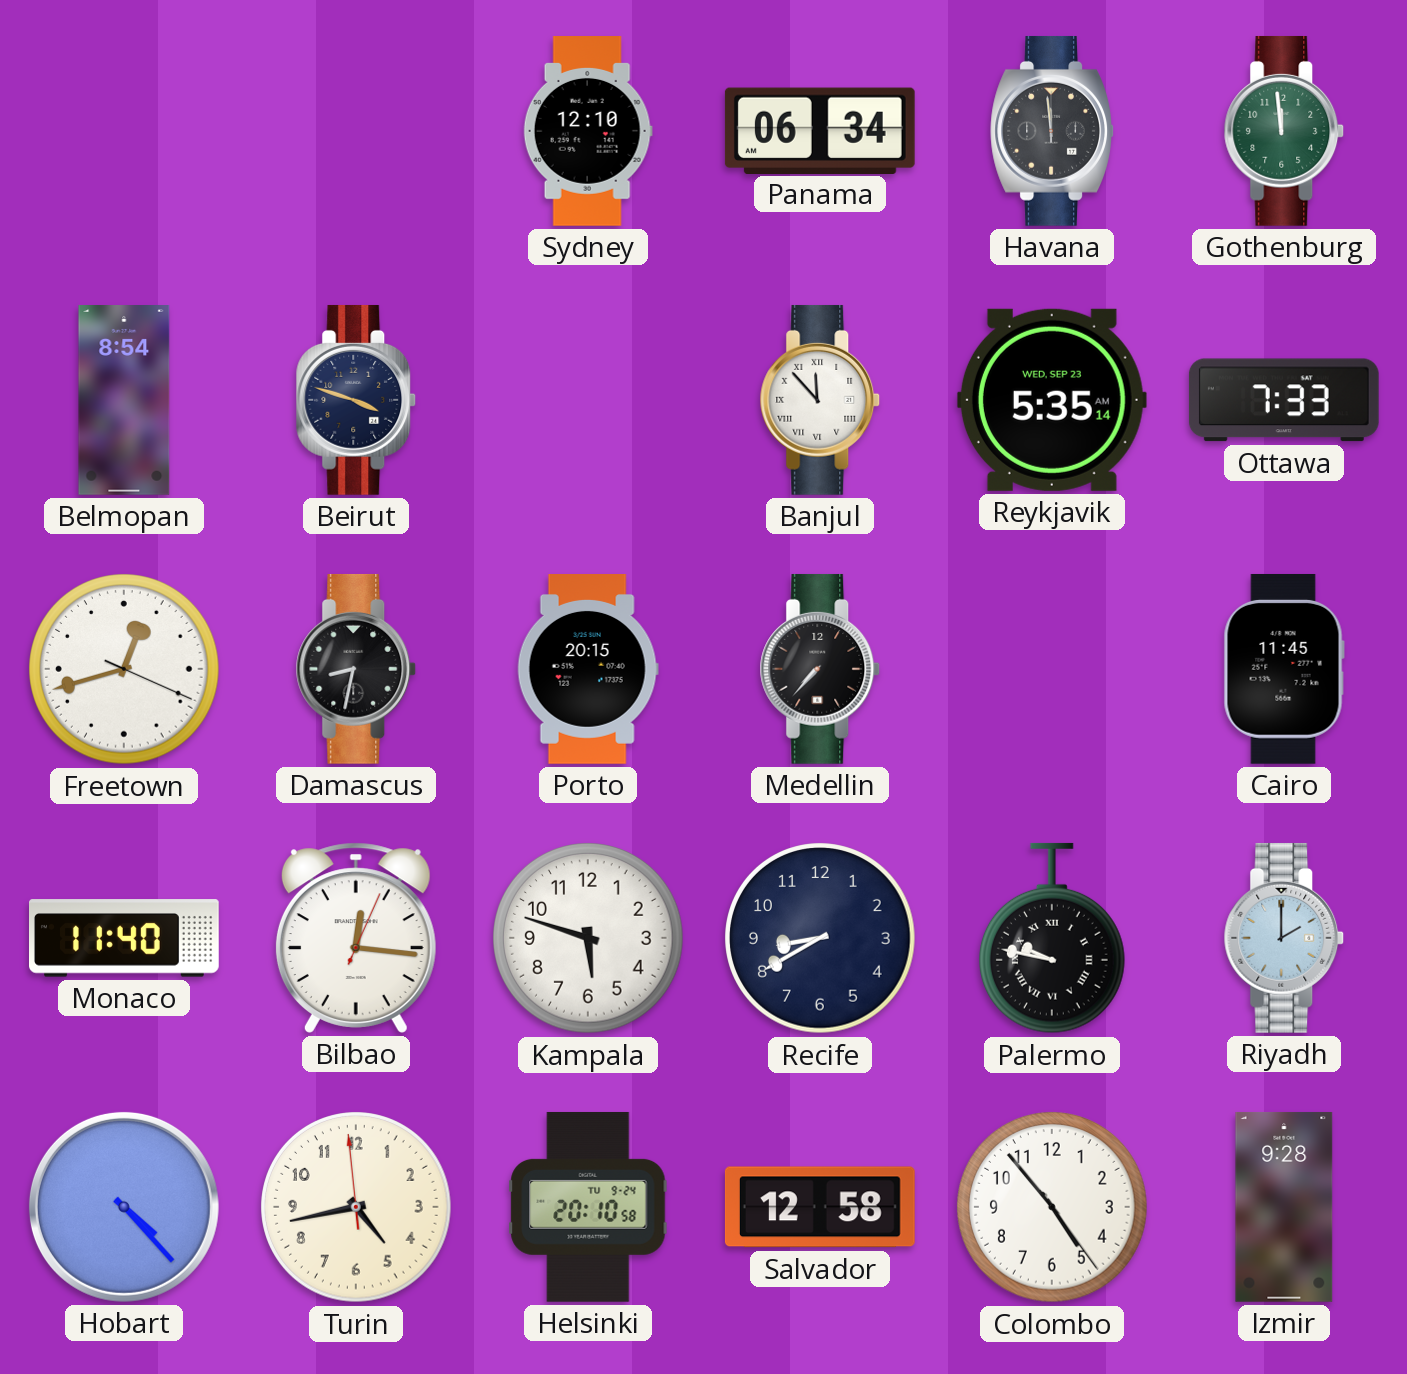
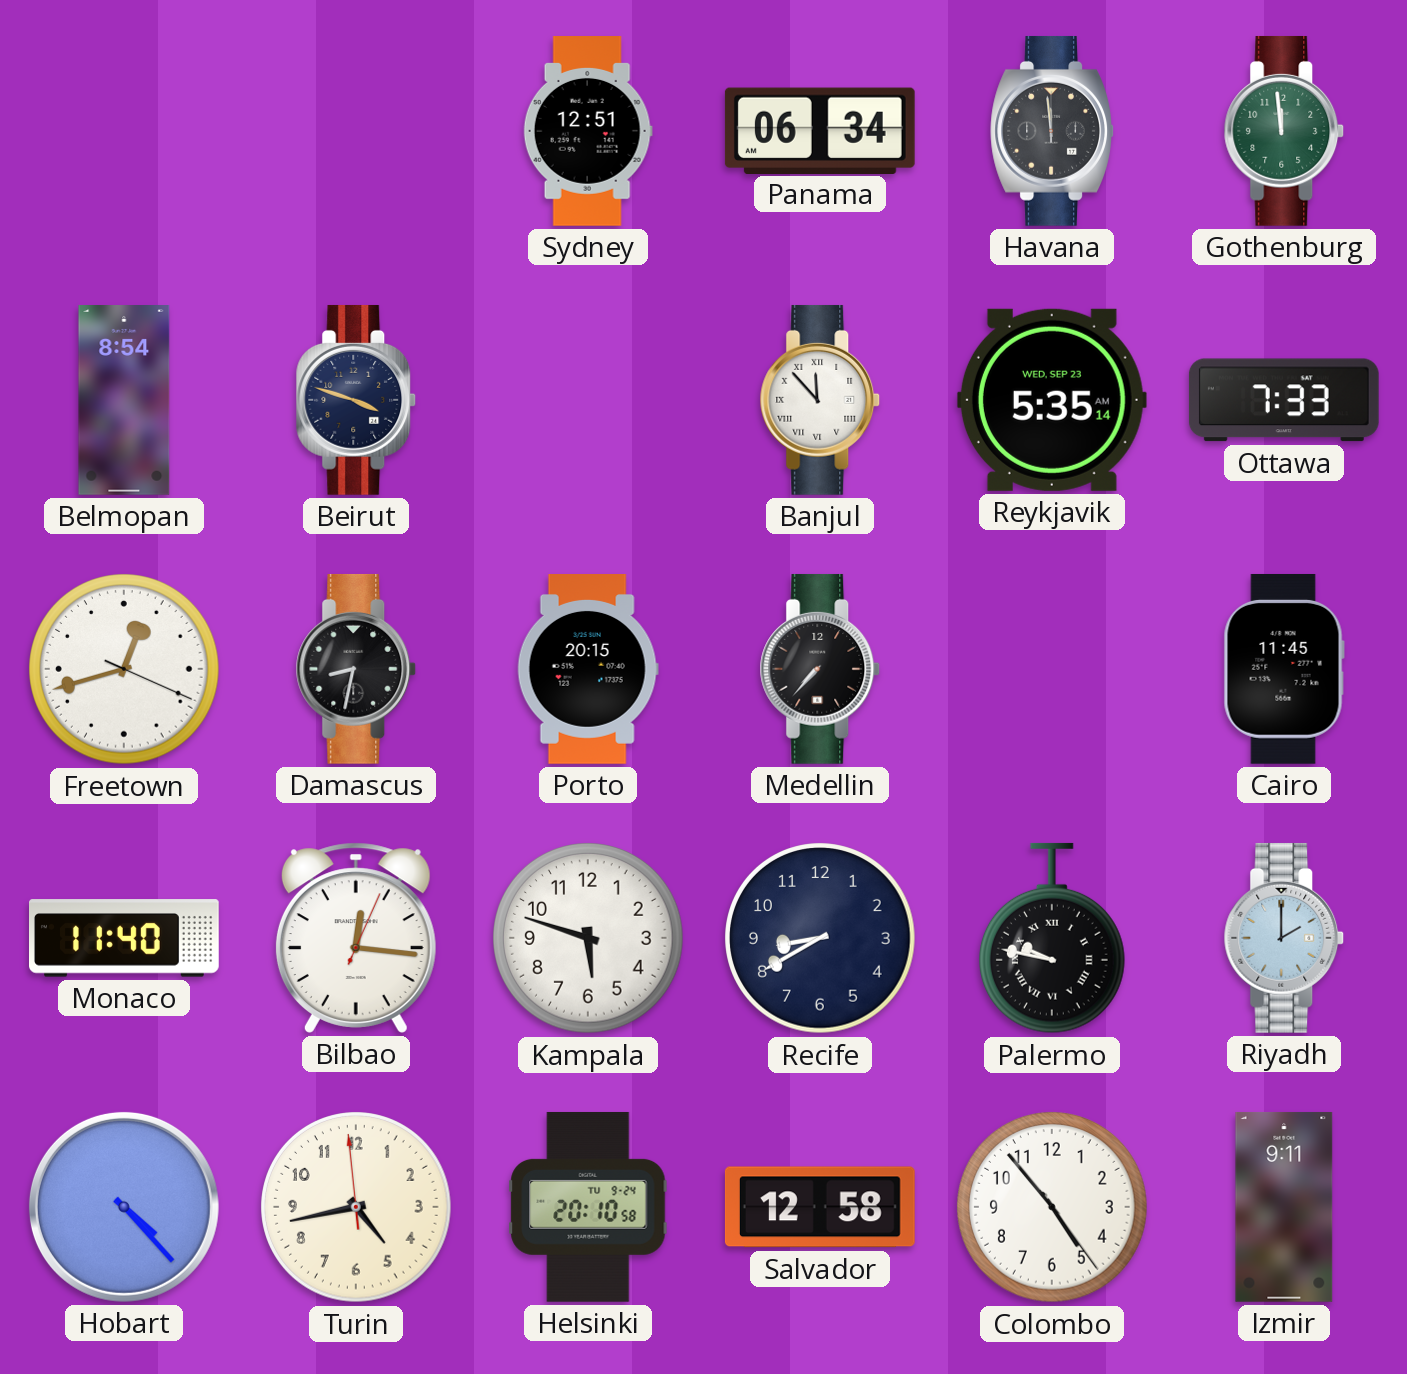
Sydney: 12:10 -> 12:51 (588, 132)
Izmir: 9:28 -> 9:11 (1284, 1207)
